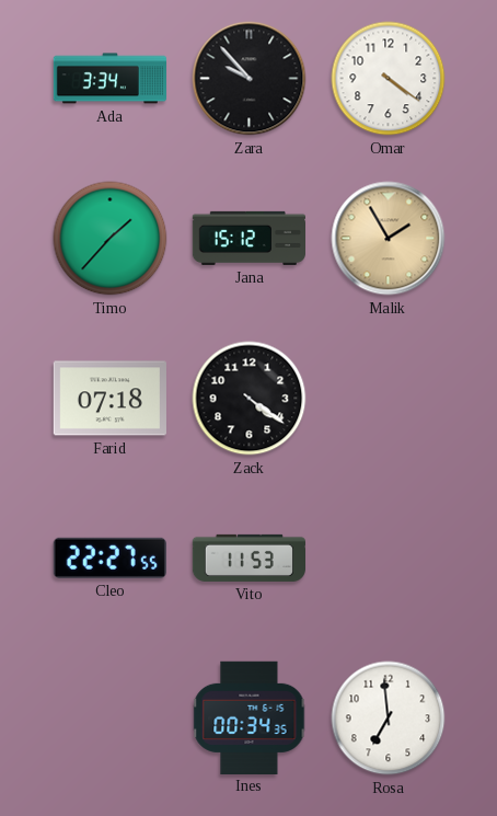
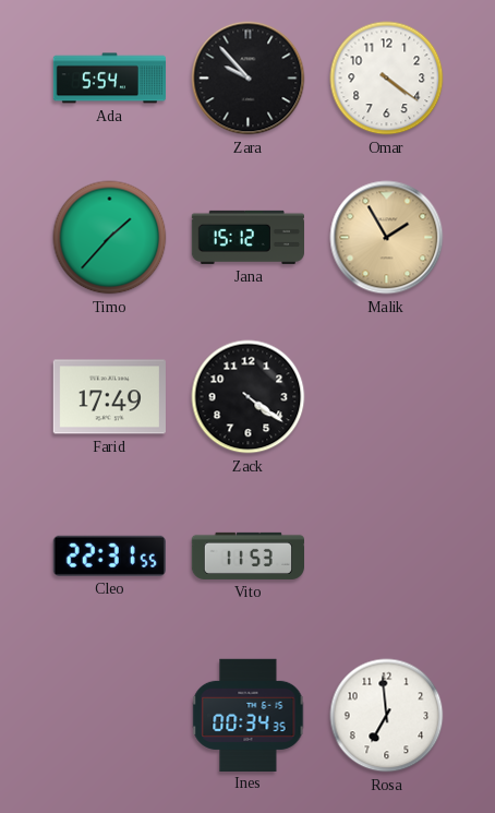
Ada: 3:34 -> 5:54 (109, 79)
Farid: 07:18 -> 17:49 (109, 397)
Cleo: 22:27 -> 22:31 (109, 555)
